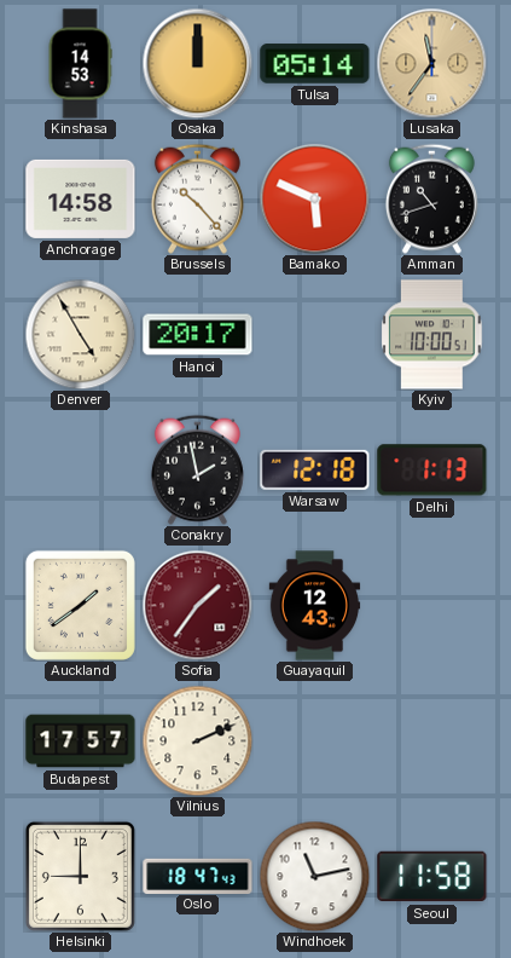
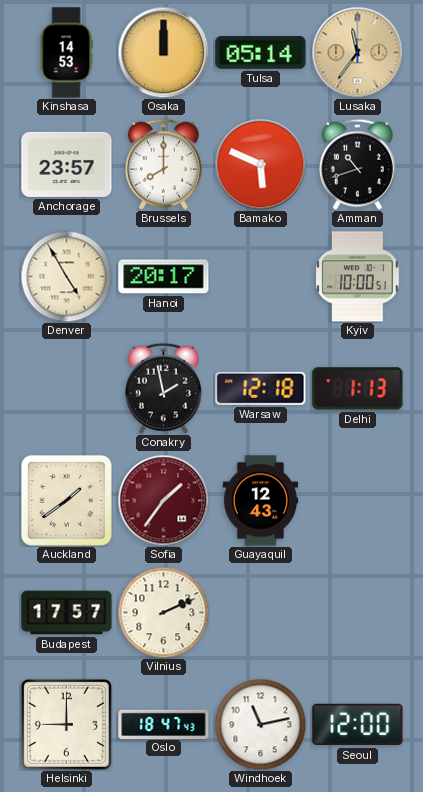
Anchorage: 14:58 -> 23:57 (67, 164)
Brussels: 10:23 -> 8:00 (163, 164)
Seoul: 11:58 -> 12:00 (358, 725)
